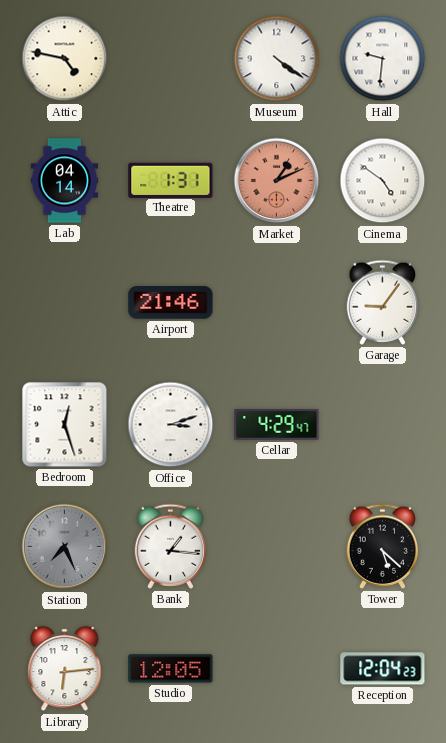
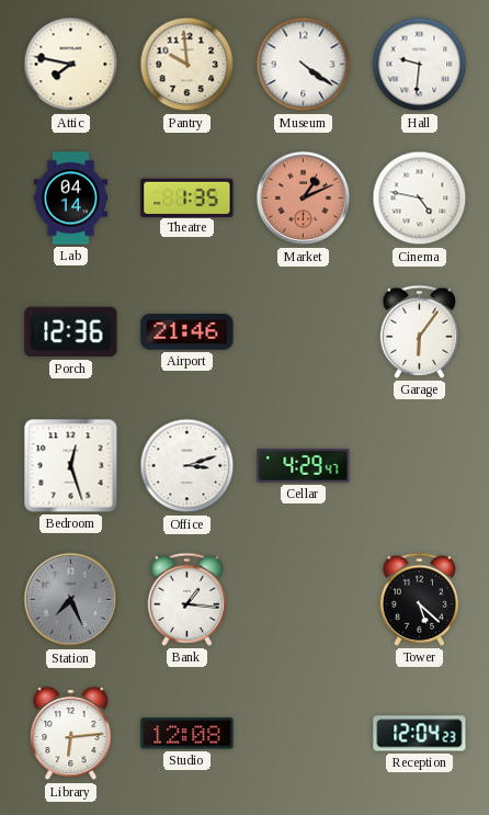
Attic: 4:47 -> 7:47 (71, 65)
Pantry: none -> 9:59 (187, 65)
Theatre: 1:31 -> 1:35 (187, 197)
Cinema: 4:51 -> 4:47 (420, 199)
Porch: none -> 12:36 (71, 332)
Garage: 9:06 -> 6:06 (420, 331)
Studio: 12:05 -> 12:08 (187, 734)
